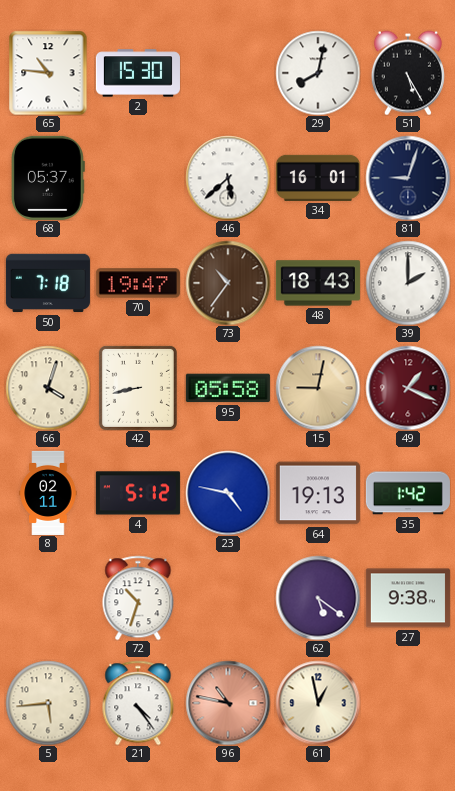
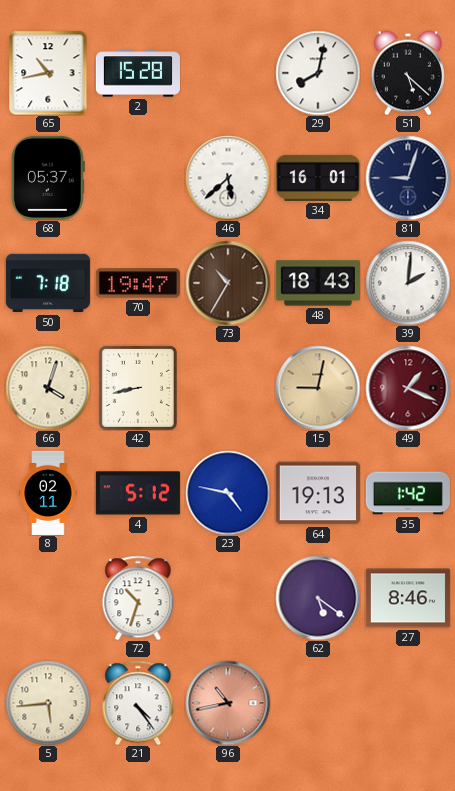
65: 10:46 -> 10:43 (48, 73)
2: 15:30 -> 15:28 (138, 73)
51: 5:25 -> 5:22 (408, 73)
73: 10:36 -> 10:35 (228, 283)
39: 2:00 -> 2:01 (408, 283)
95: 05:58 -> none (228, 388)
27: 9:38 -> 8:46 (408, 598)
96: 10:47 -> 10:43 (228, 703)
61: 12:58 -> none (318, 703)
